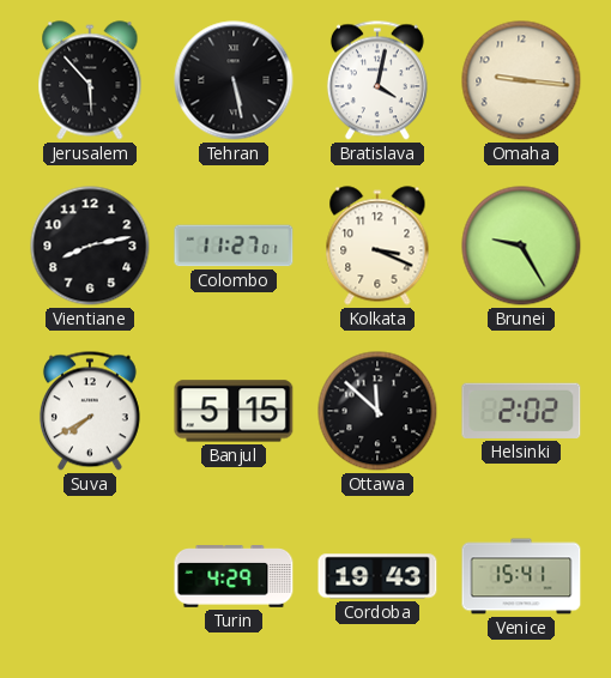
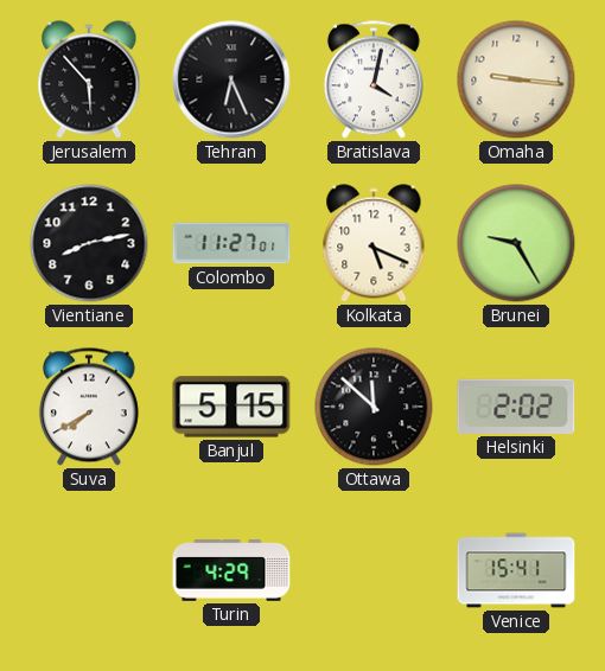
Tehran: 5:28 -> 6:26 (231, 79)
Kolkata: 3:19 -> 5:19 (374, 243)
Cordoba: 19:43 -> none (377, 576)
